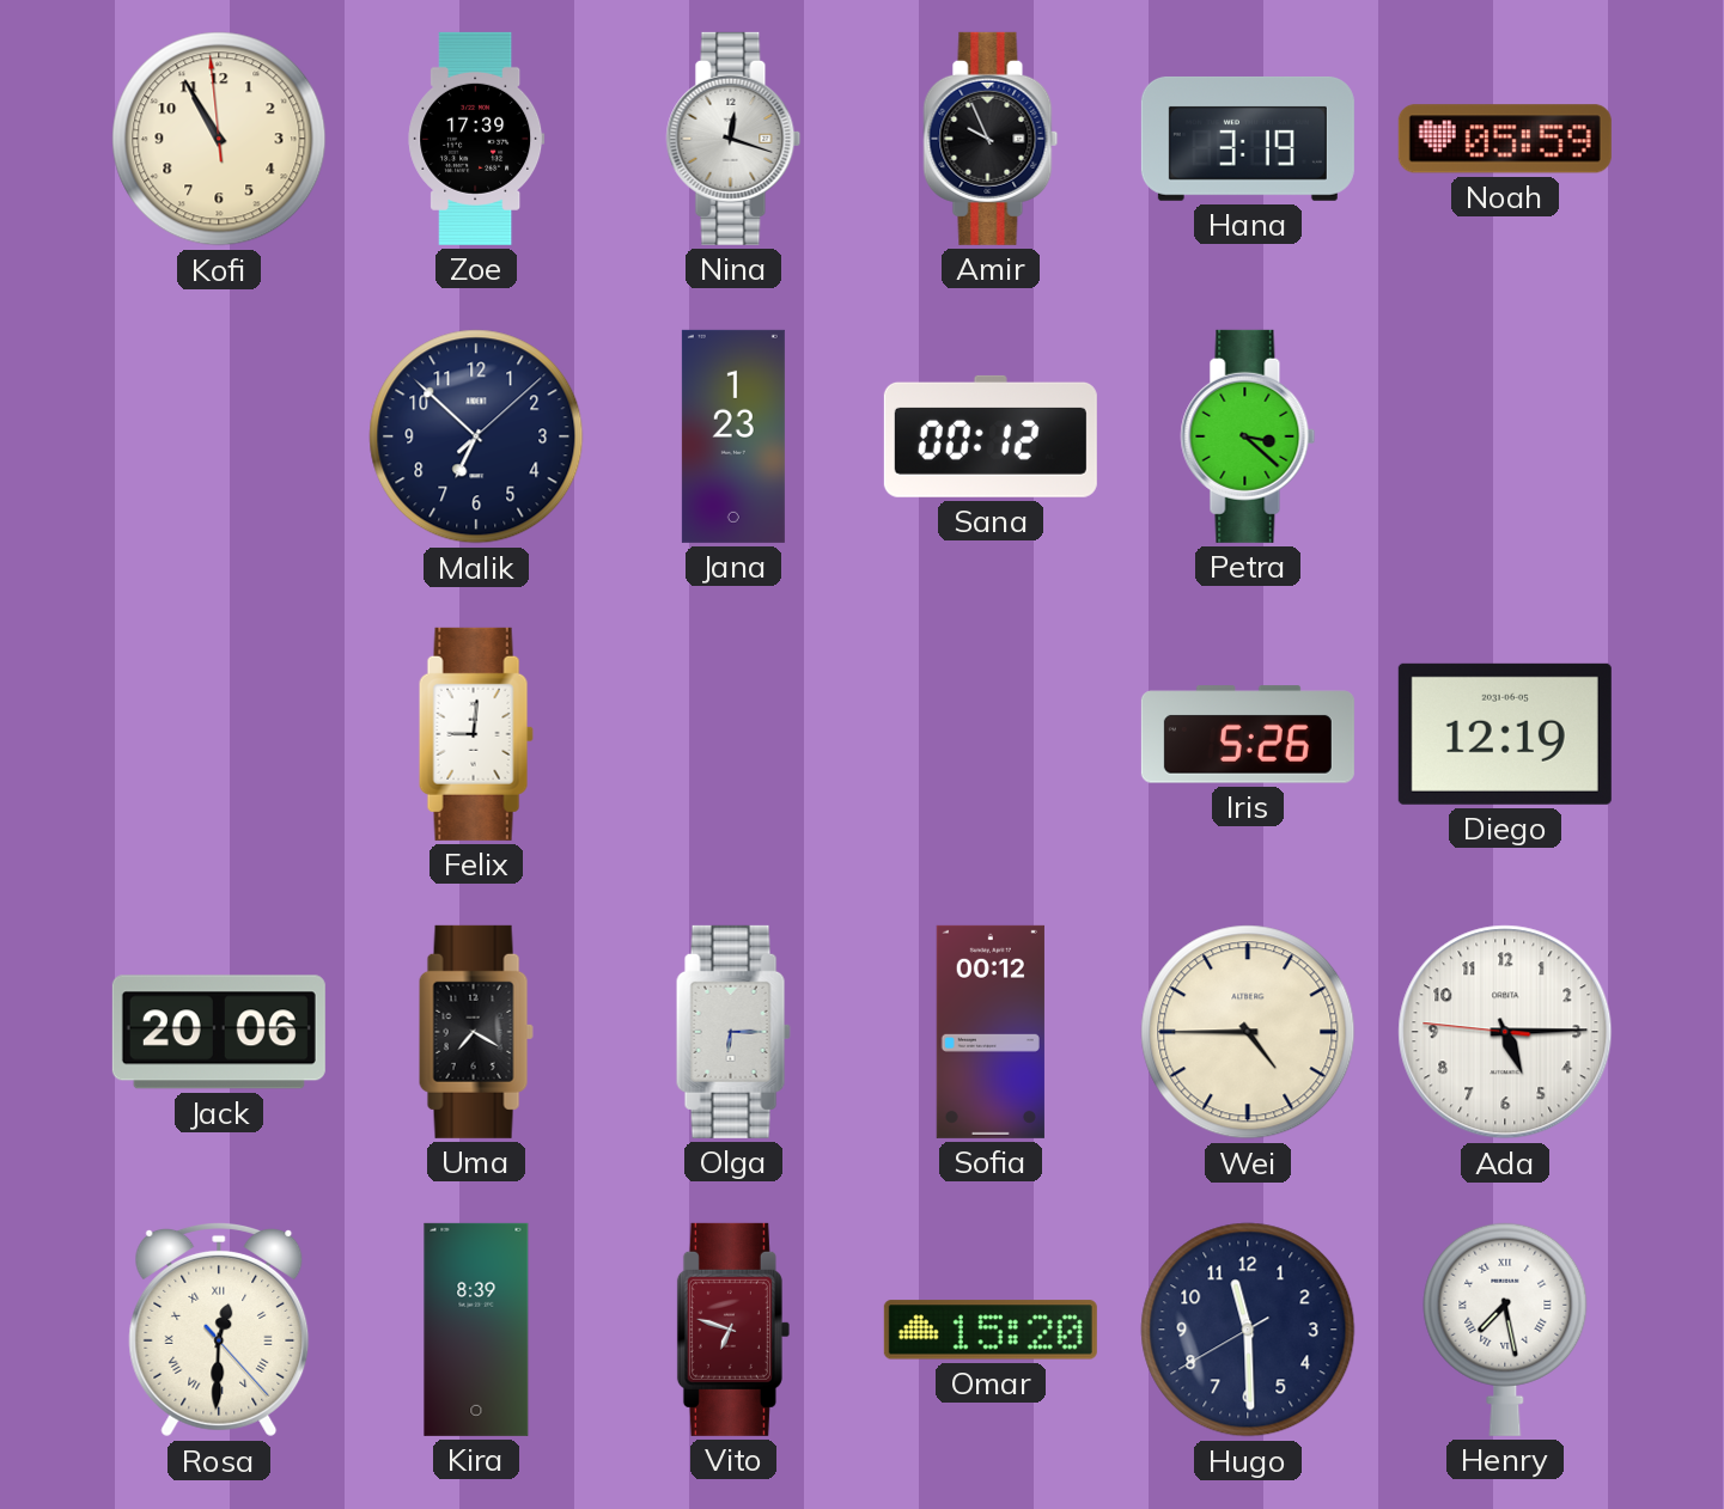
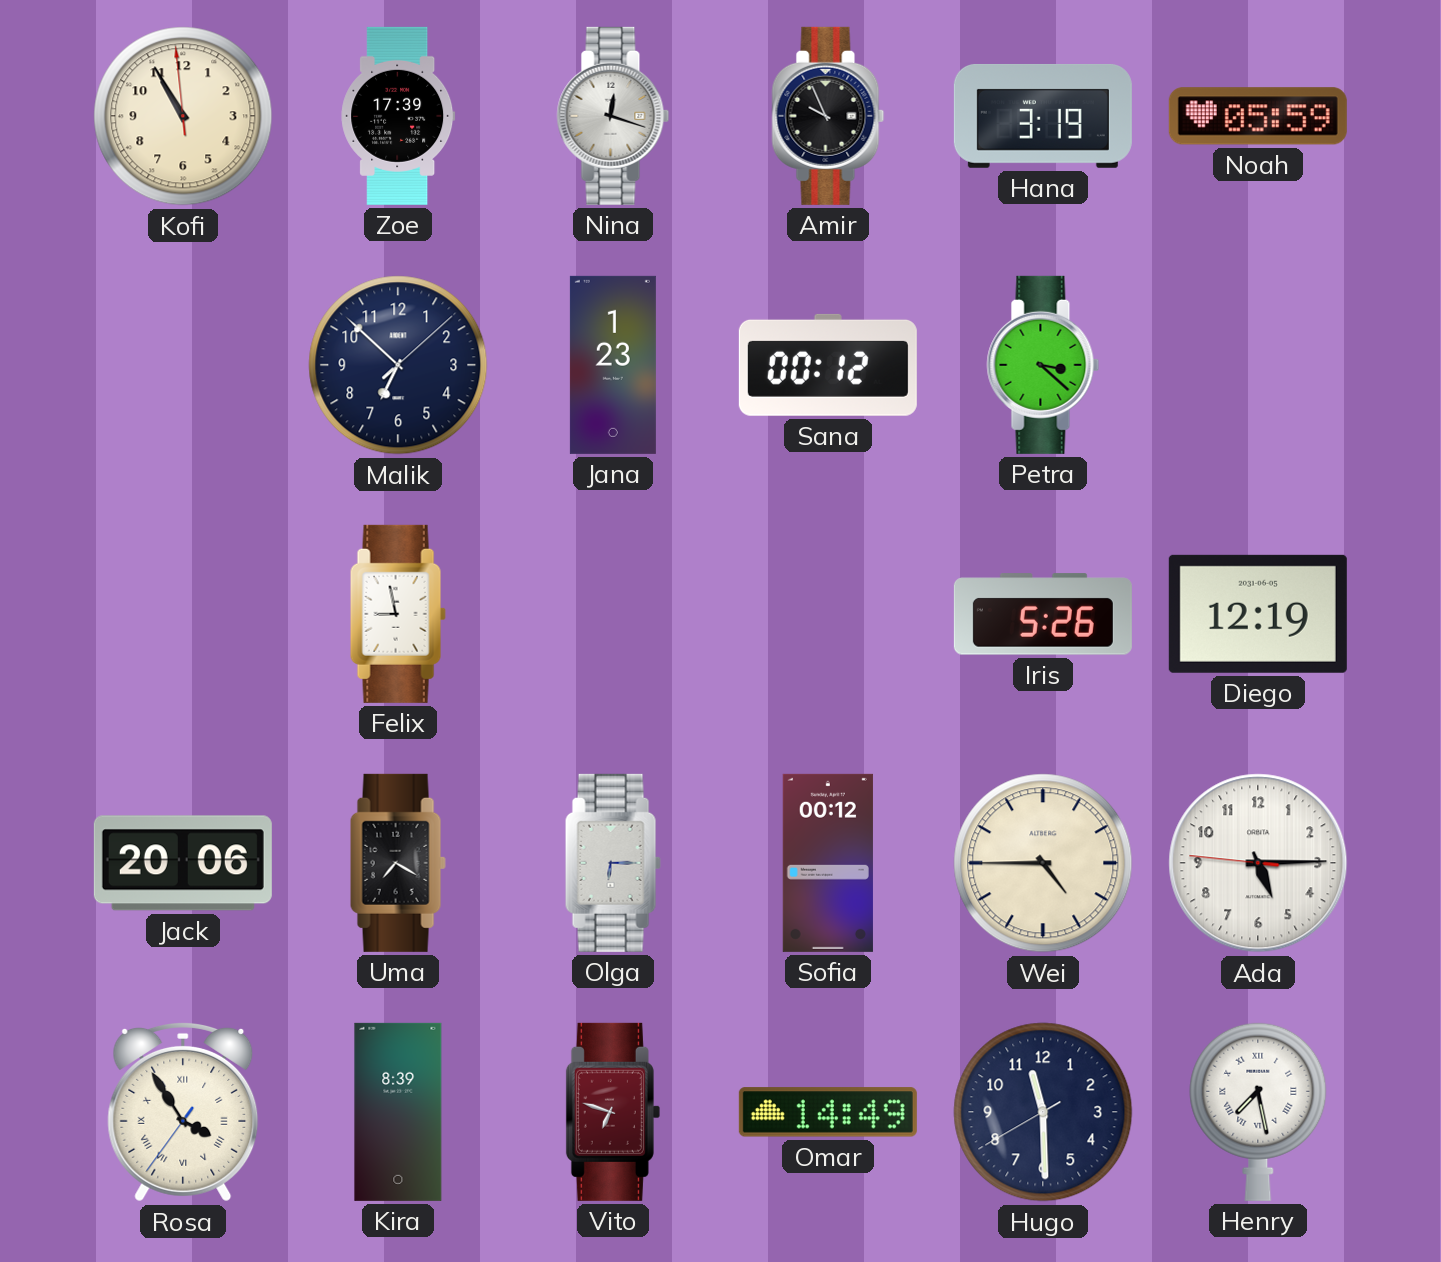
Felix: 9:01 -> 8:58 (398, 614)
Rosa: 12:30 -> 3:54 (183, 1112)
Omar: 15:20 -> 14:49 (828, 1112)
